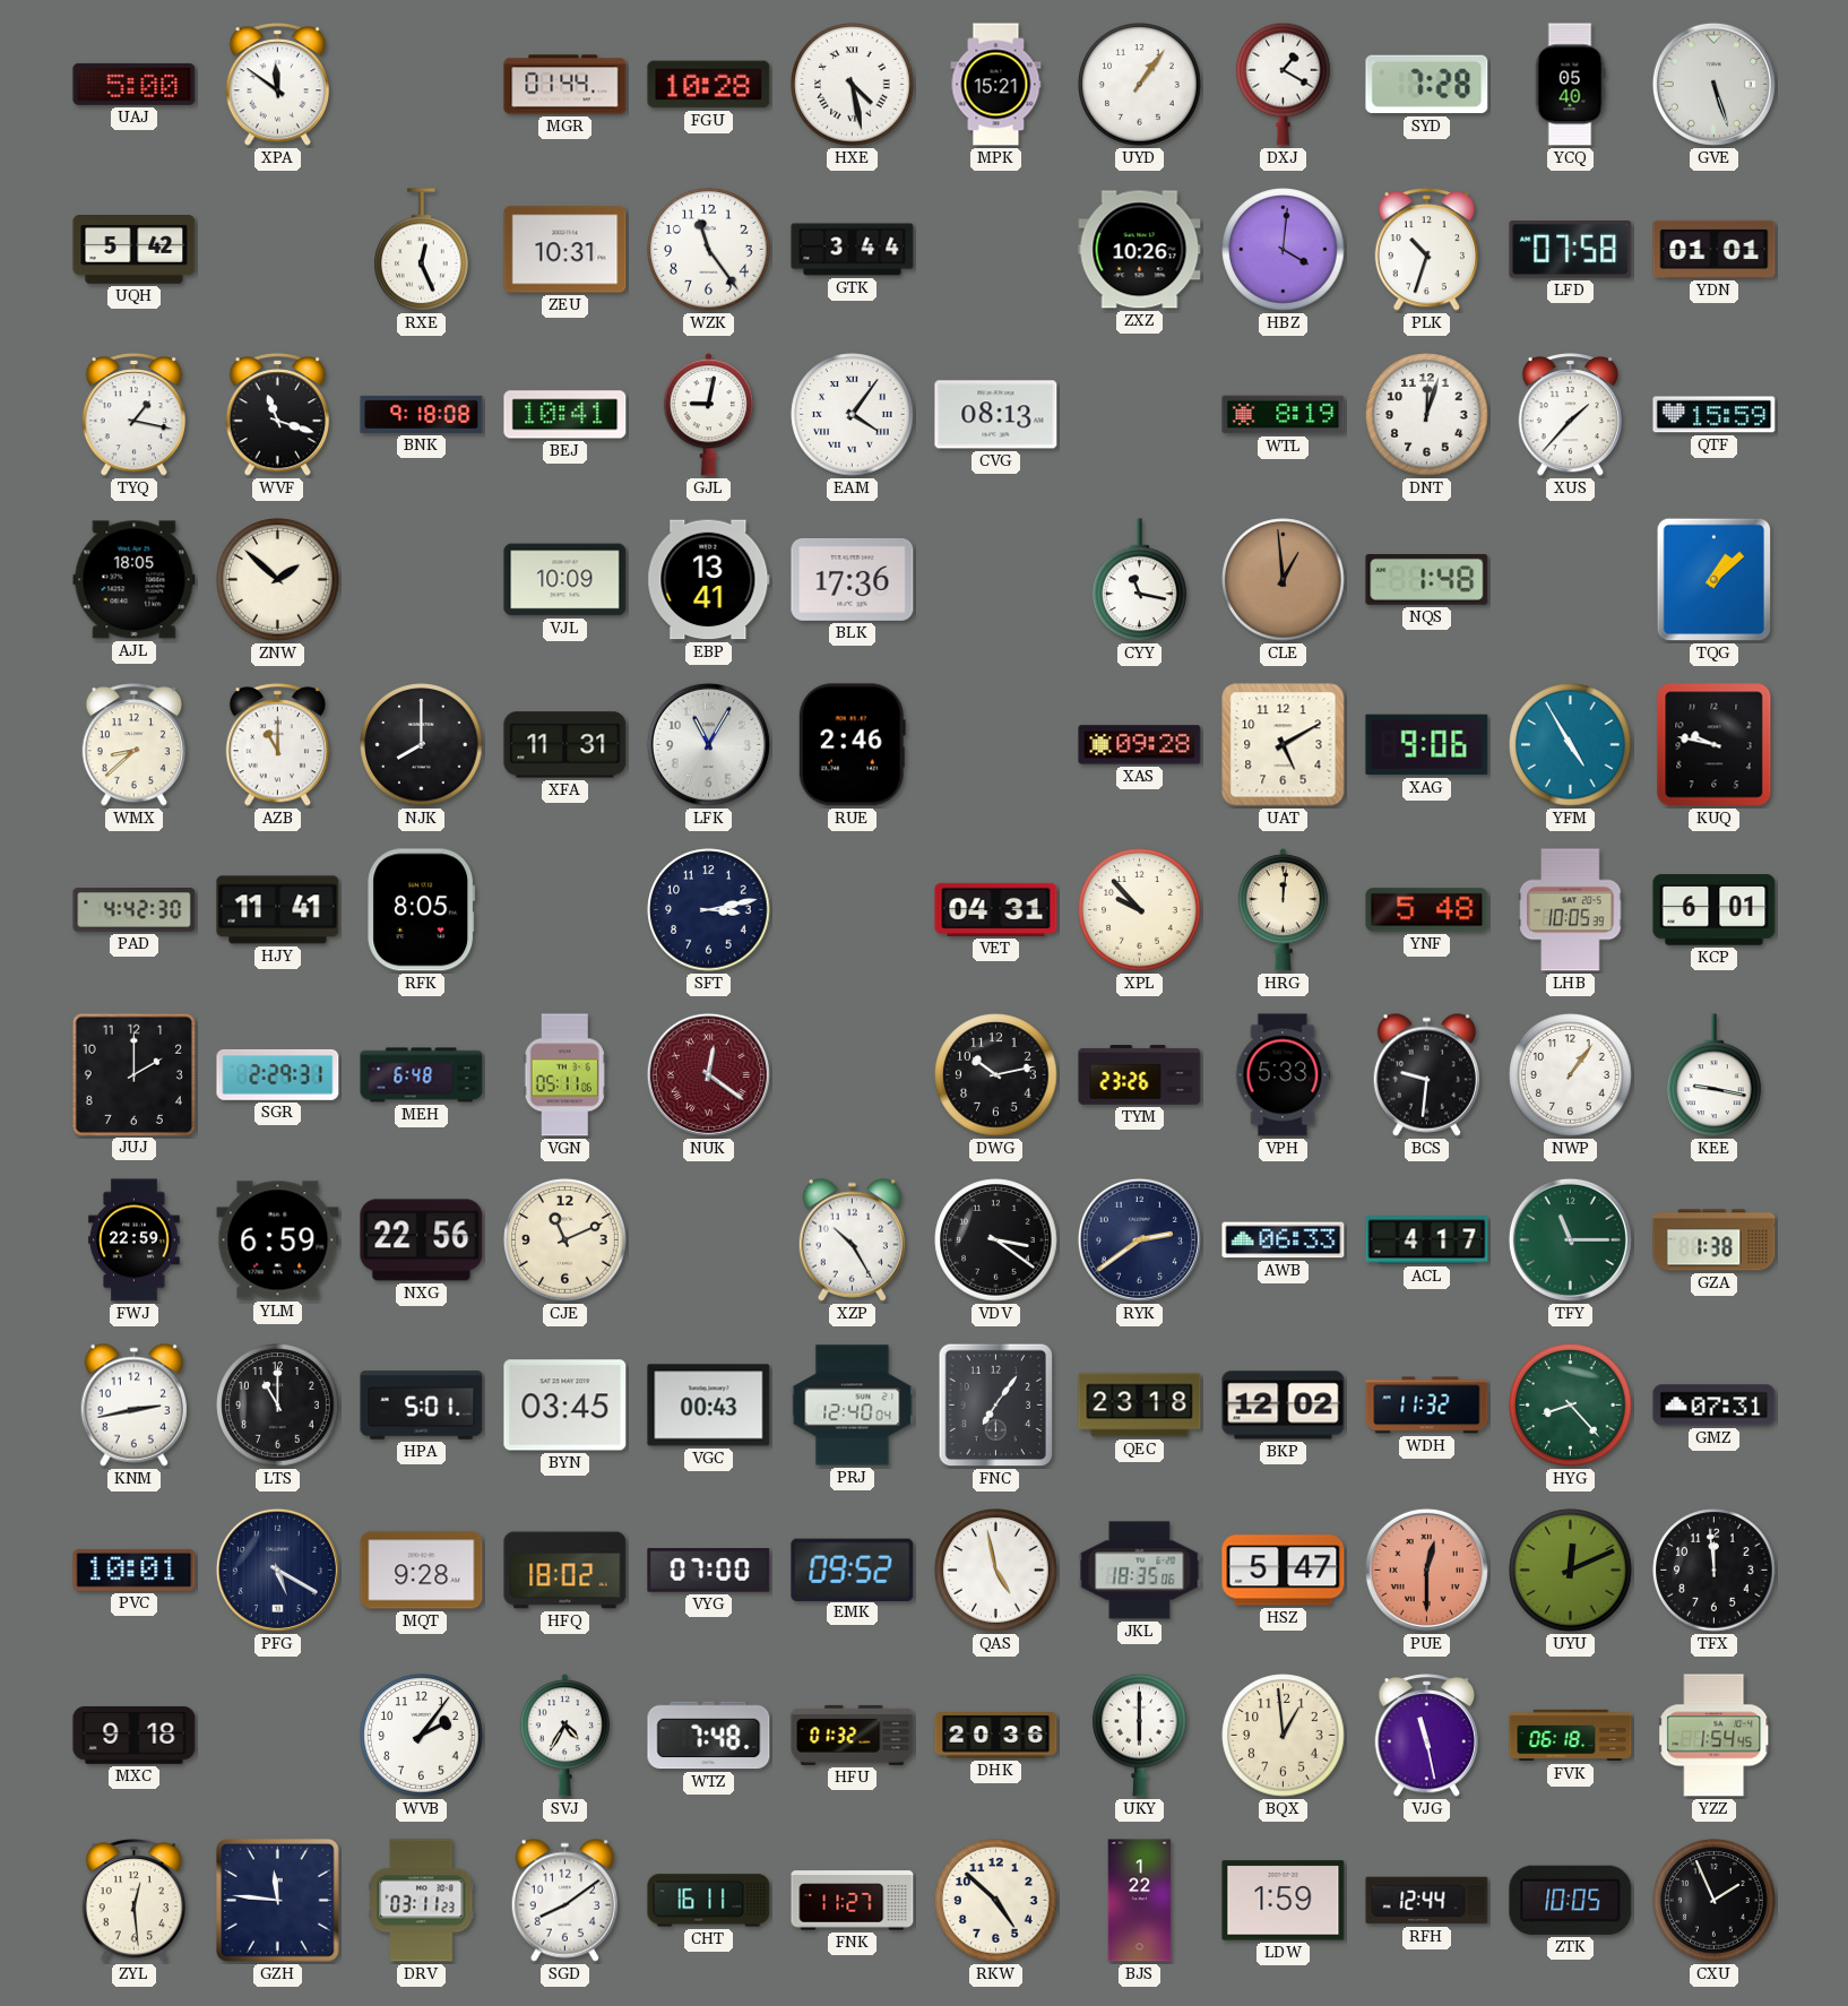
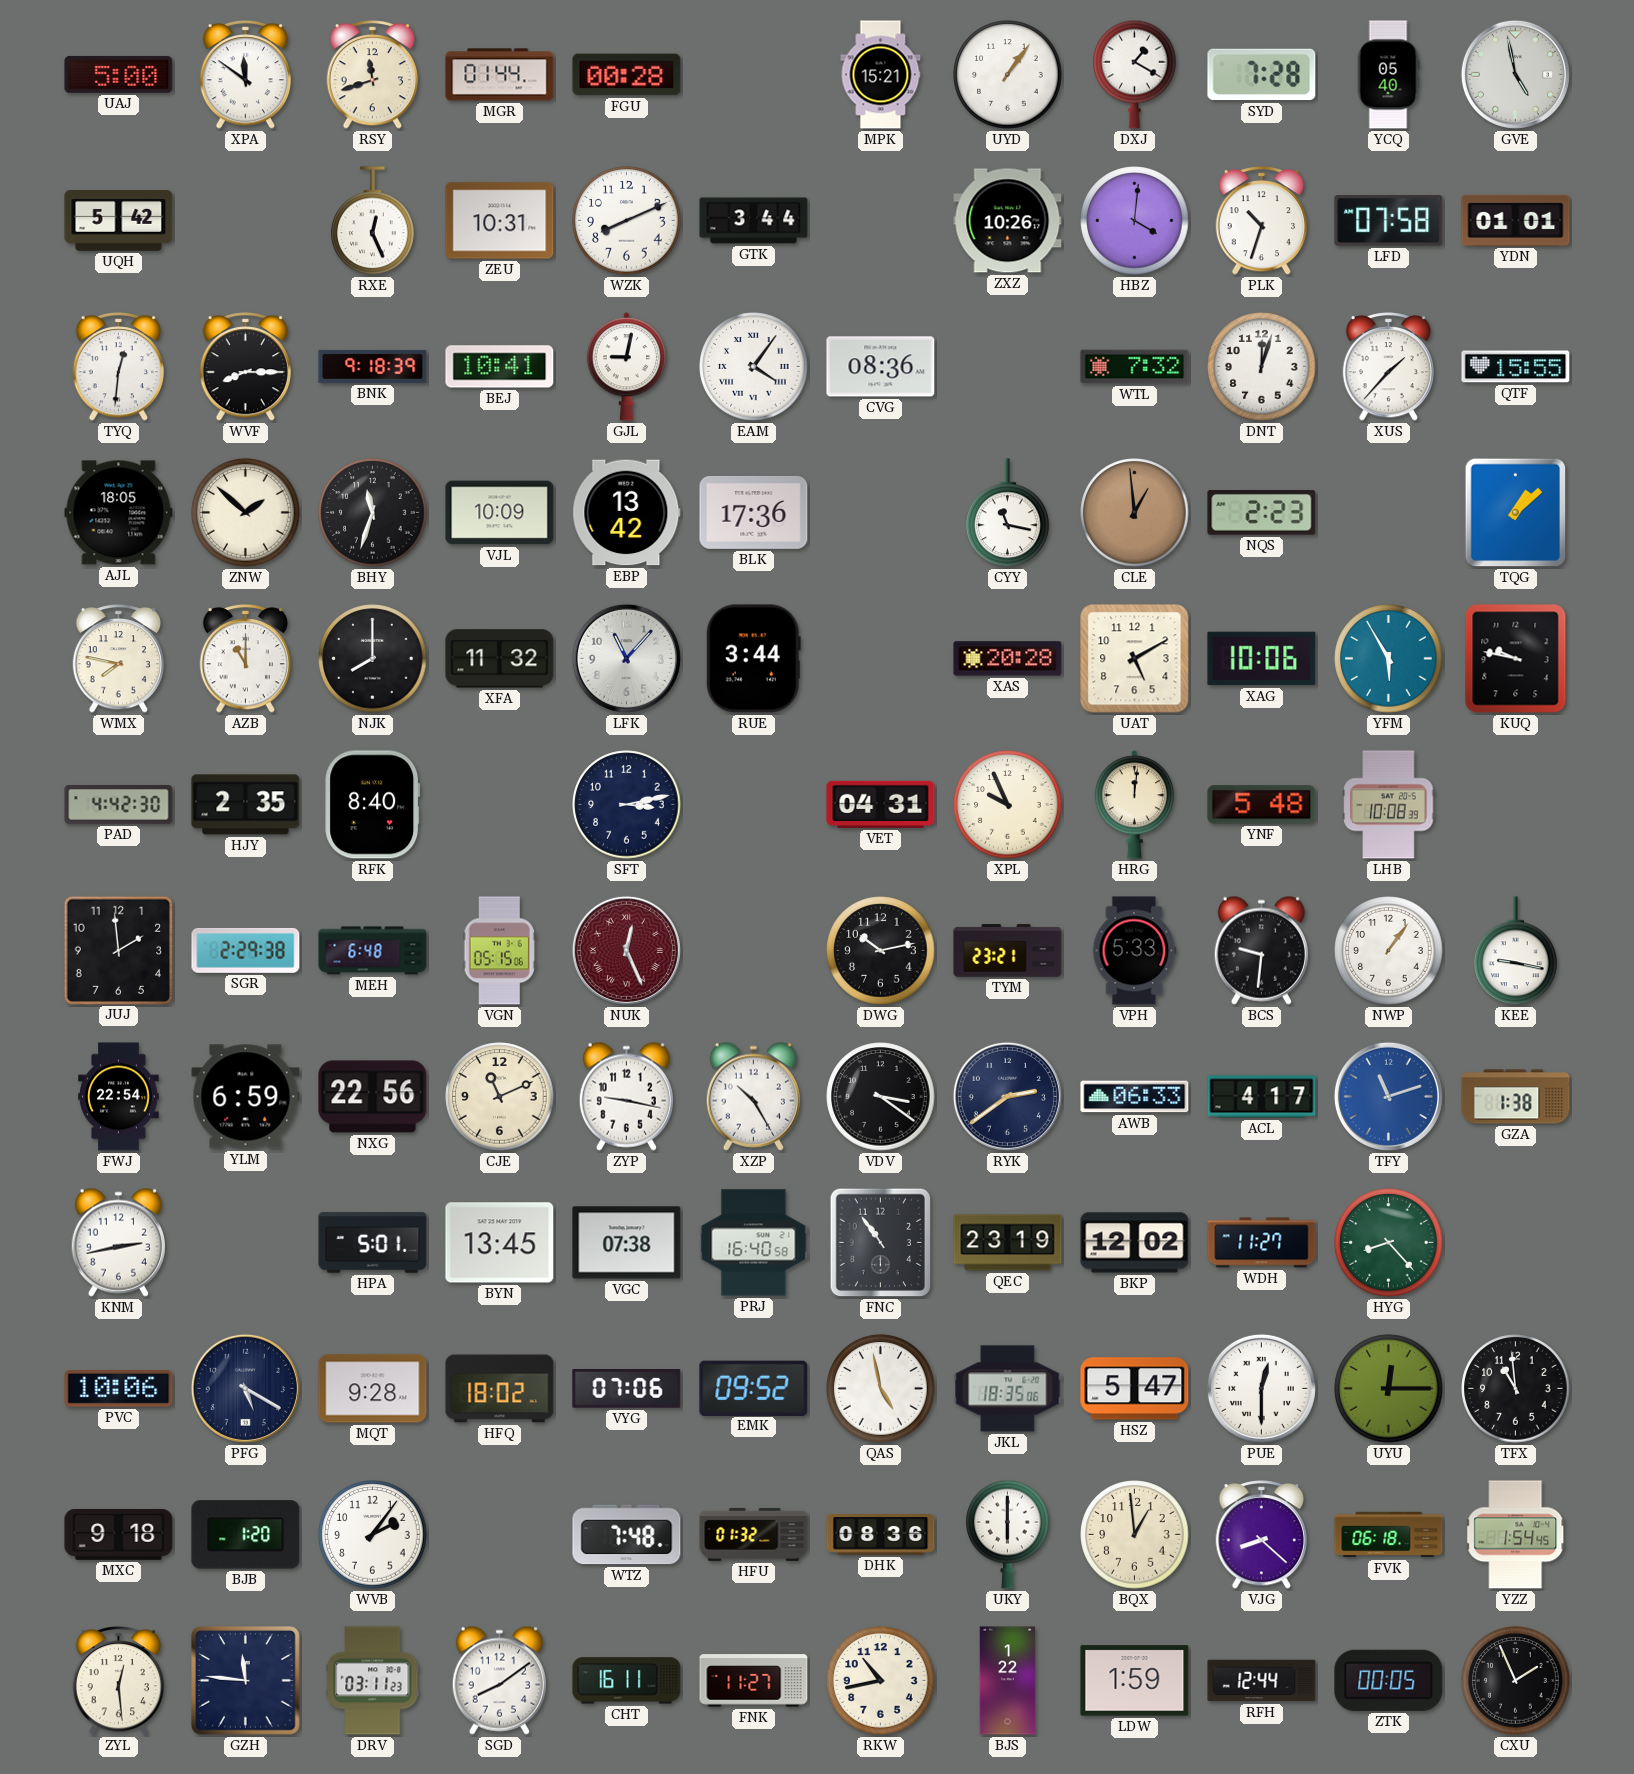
RSY: none -> 11:42 (372, 75)
FGU: 10:28 -> 00:28 (627, 75)
HXE: 4:28 -> none (853, 85)
GVE: 5:27 -> 4:58 (1515, 74)
WZK: 11:24 -> 8:11 (627, 221)
TYQ: 1:17 -> 12:31 (118, 367)
WVF: 11:18 -> 8:15 (245, 367)
BNK: 9:18:08 -> 9:18:39 (373, 366)
CVG: 08:13 -> 08:36 (881, 367)
WTL: 8:19 -> 7:32 (1135, 367)
QTF: 15:59 -> 15:55 (1516, 367)
BHY: none -> 11:33 (373, 513)
EBP: 13:41 -> 13:42 (627, 513)
NQS: 1:48 -> 2:23 (1262, 513)
WMX: 8:38 -> 7:47 (118, 659)
XFA: 11:31 -> 11:32 (500, 659)
LFK: 11:05 -> 11:07 (626, 658)
RUE: 2:46 -> 3:44 (753, 659)
XAS: 09:28 -> 20:28 (1008, 659)
XAG: 9:06 -> 10:06 (1262, 659)
YFM: 4:55 -> 5:55 (1389, 659)
HJY: 11:41 -> 2:35 (246, 805)
RFK: 8:05 -> 8:40 (373, 805)
XPL: 9:53 -> 9:56 (1008, 805)
LHB: 10:05 -> 10:08 (1389, 805)
KCP: 6:01 -> none (1715, 910)
JUJ: 2:00 -> 1:59 (118, 950)
SGR: 2:29:31 -> 2:29:38 (246, 950)
VGN: 05:11 -> 05:15 (499, 951)
NUK: 12:21 -> 12:26 (626, 950)
TYM: 23:26 -> 23:21 (1008, 951)
FWJ: 22:59 -> 22:54 (119, 1097)
ZYP: none -> 9:17 (626, 1096)
TFY: 11:15 -> 11:12 (1388, 1096)
TFY dial: green -> blue (1388, 1096)
LTS: 11:00 -> none (278, 1406)
BYN: 03:45 -> 13:45 (500, 1243)
VGC: 00:43 -> 07:38 (627, 1243)
PRJ: 12:40 -> 16:40 (754, 1243)
FNC: 7:06 -> 10:54 (881, 1243)
QEC: 23:18 -> 23:19 (1008, 1243)
WDH: 11:32 -> 11:27 (1262, 1243)
GMZ: 07:31 -> none (1715, 1406)
PVC: 10:01 -> 10:06 (119, 1388)
VYG: 07:00 -> 07:06 (627, 1389)
PUE dial: salmon -> white (1261, 1388)
UYU: 12:11 -> 12:15 (1389, 1389)
TFX: 11:59 -> 10:59 (1516, 1389)
BJB: none -> 1:20 (246, 1535)
SVJ: 4:35 -> none (564, 1736)
DHK: 20:36 -> 08:36 (881, 1535)
VJG: 11:28 -> 8:22 (1261, 1535)
RKW: 4:52 -> 10:43 (881, 1681)
ZTK: 10:05 -> 00:05 (1389, 1680)
